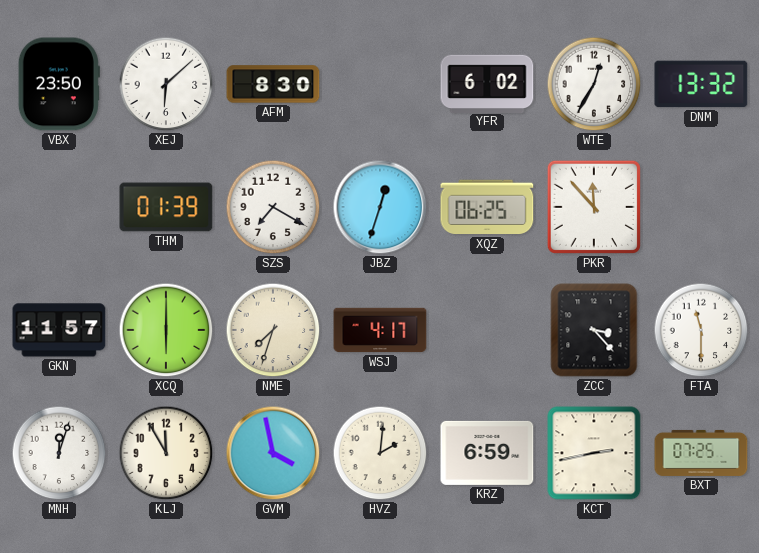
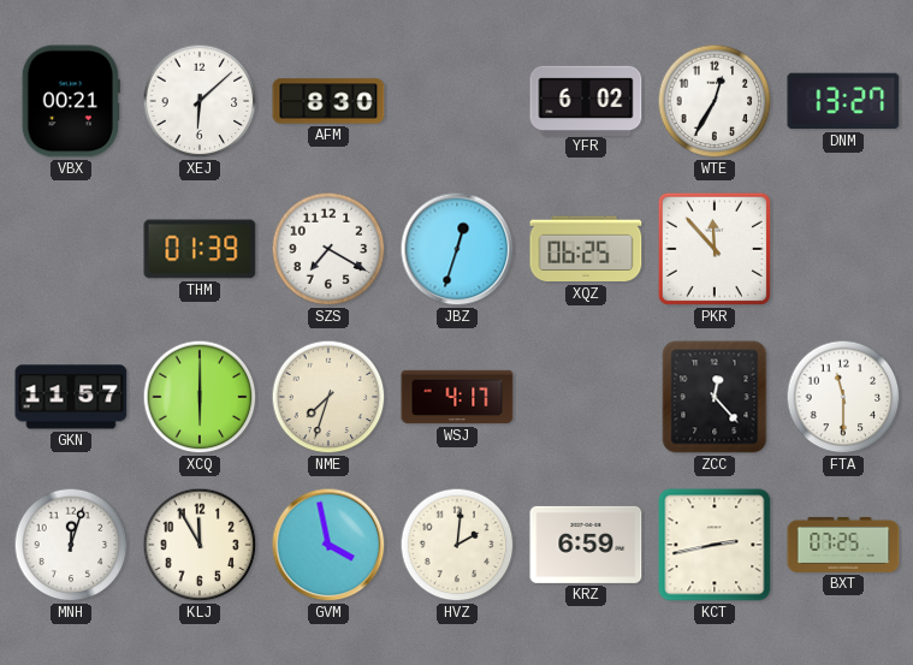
VBX: 23:50 -> 00:21 (71, 101)
DNM: 13:32 -> 13:27 (843, 101)
ZCC: 3:23 -> 12:23 (715, 397)
